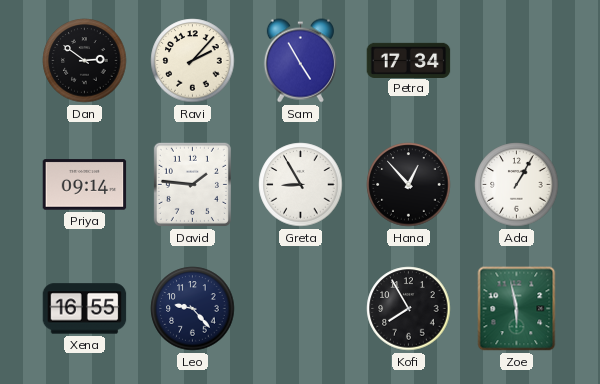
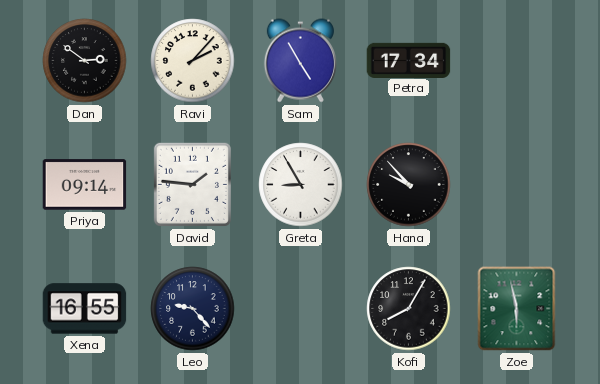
Hana: 12:53 -> 9:53 (409, 185)
Ada: 1:05 -> none (517, 185)
Kofi: 7:55 -> 8:05 (409, 309)
